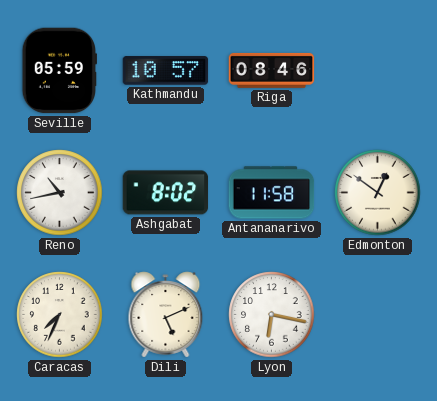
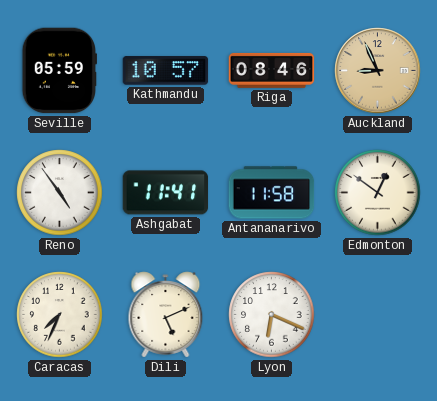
Auckland: none -> 8:56 (378, 71)
Reno: 10:43 -> 4:54 (60, 193)
Ashgabat: 8:02 -> 11:41 (166, 193)
Lyon: 6:17 -> 6:19 (272, 315)
